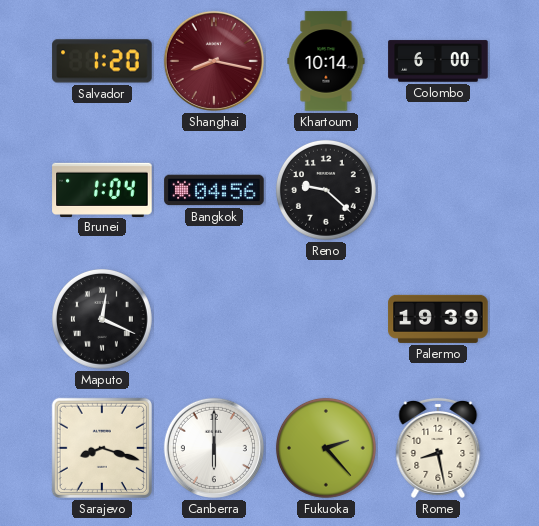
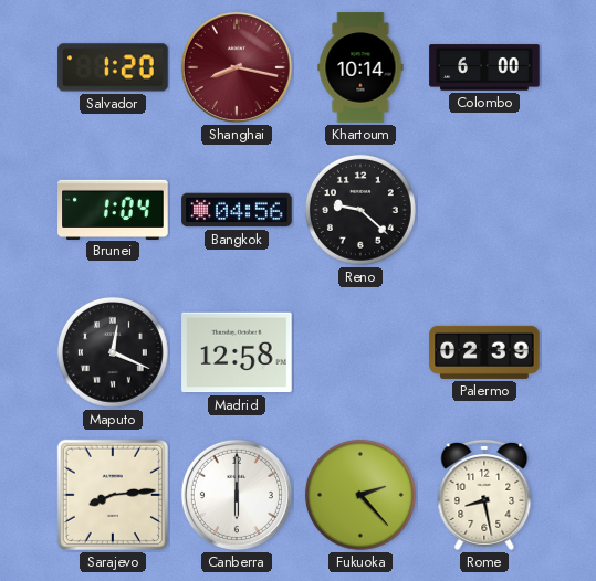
Madrid: none -> 12:58 (237, 352)
Palermo: 19:39 -> 02:39 (484, 352)
Sarajevo: 8:18 -> 8:14 (113, 495)
